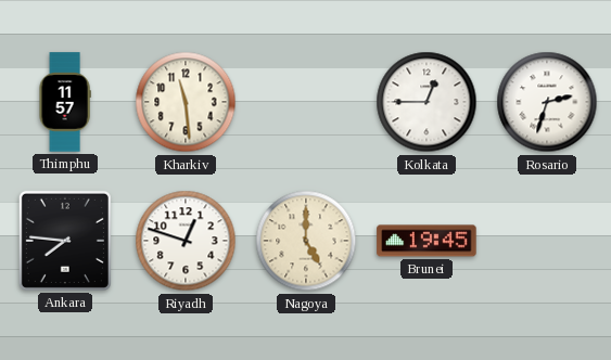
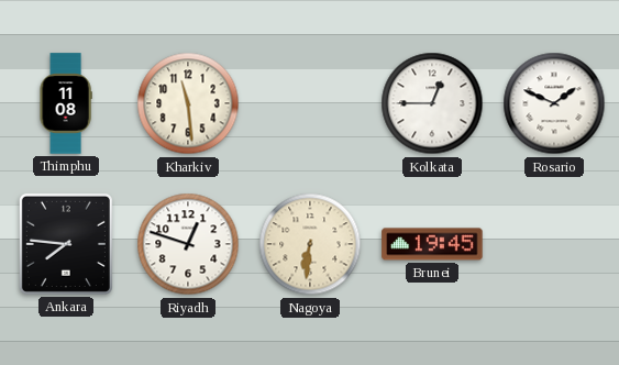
Thimphu: 11:57 -> 11:08 (66, 103)
Rosario: 2:33 -> 1:49 (554, 103)
Nagoya: 5:00 -> 6:31 (310, 244)
